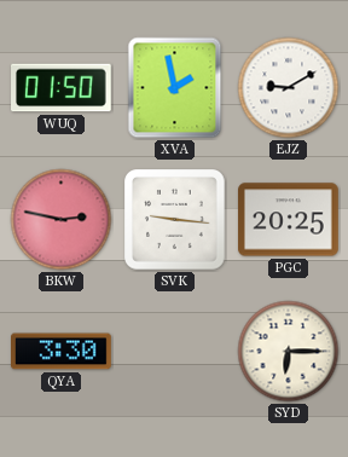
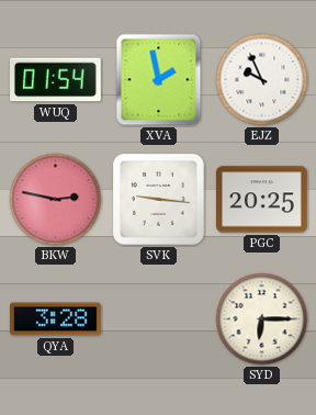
WUQ: 01:50 -> 01:54 (56, 80)
EJZ: 9:10 -> 9:56 (262, 80)
QYA: 3:30 -> 3:28 (56, 319)
